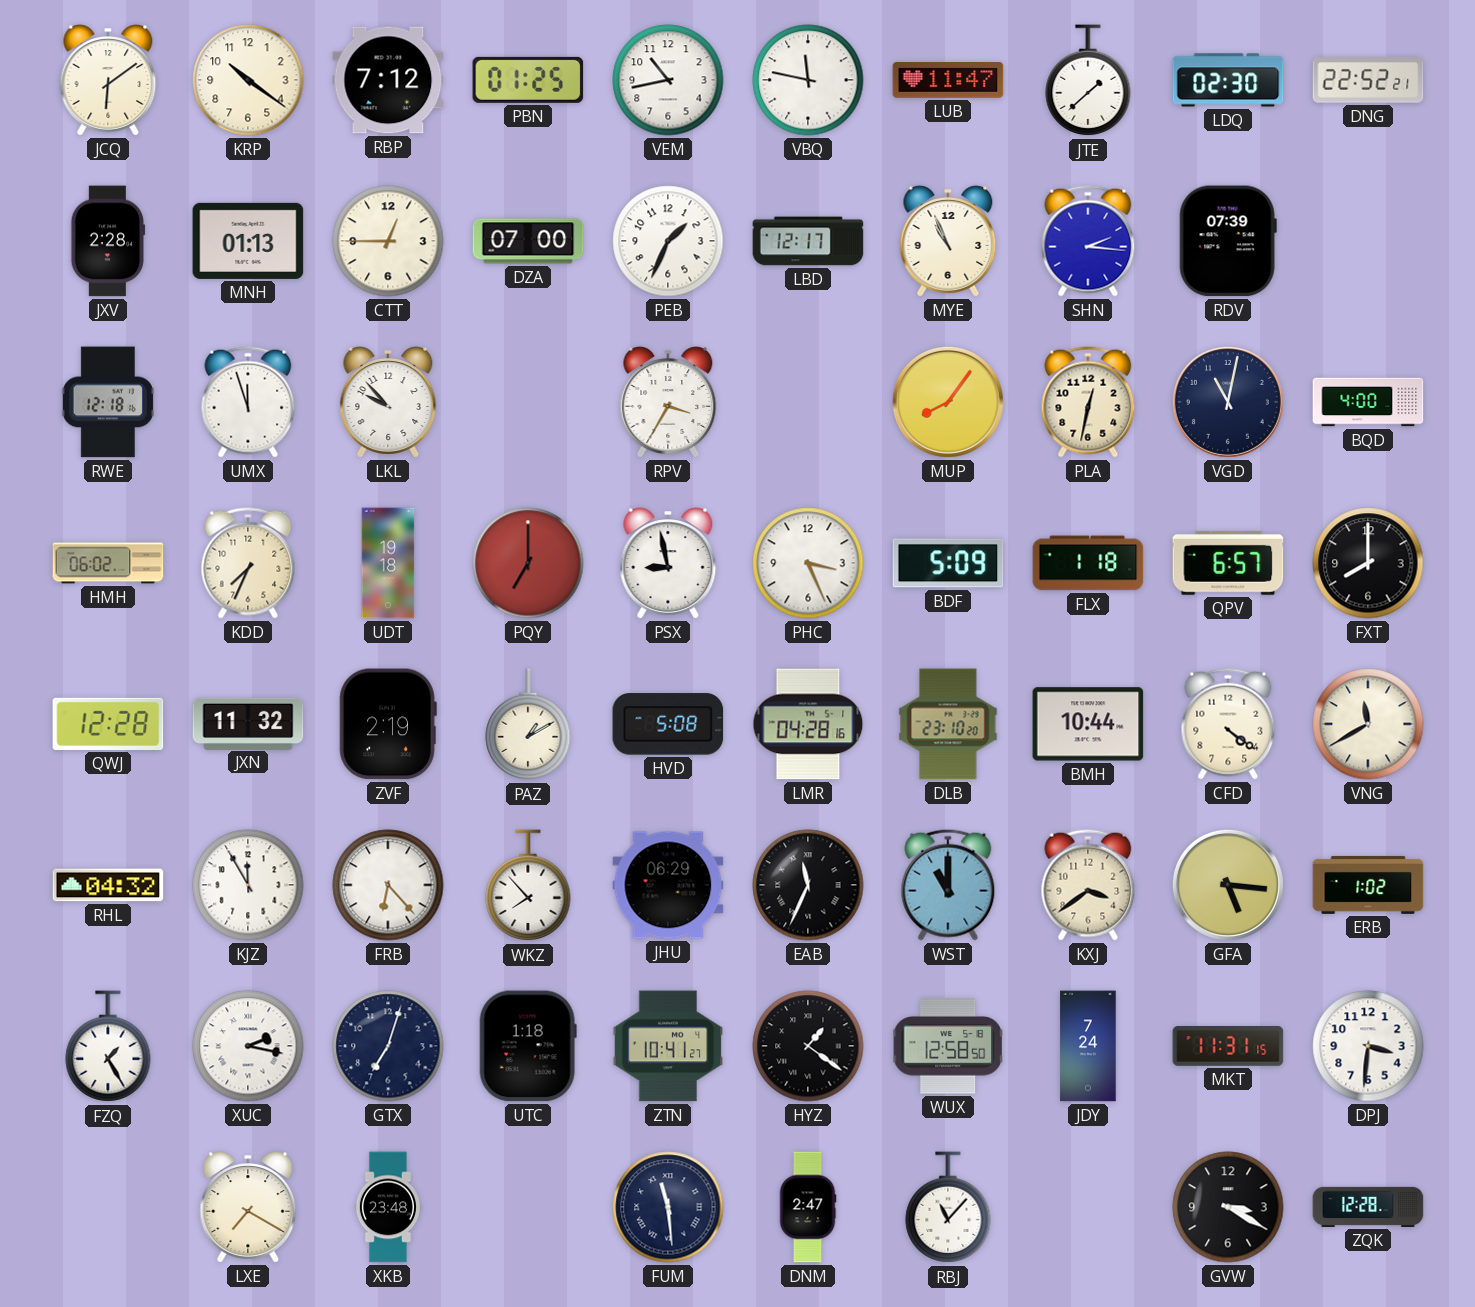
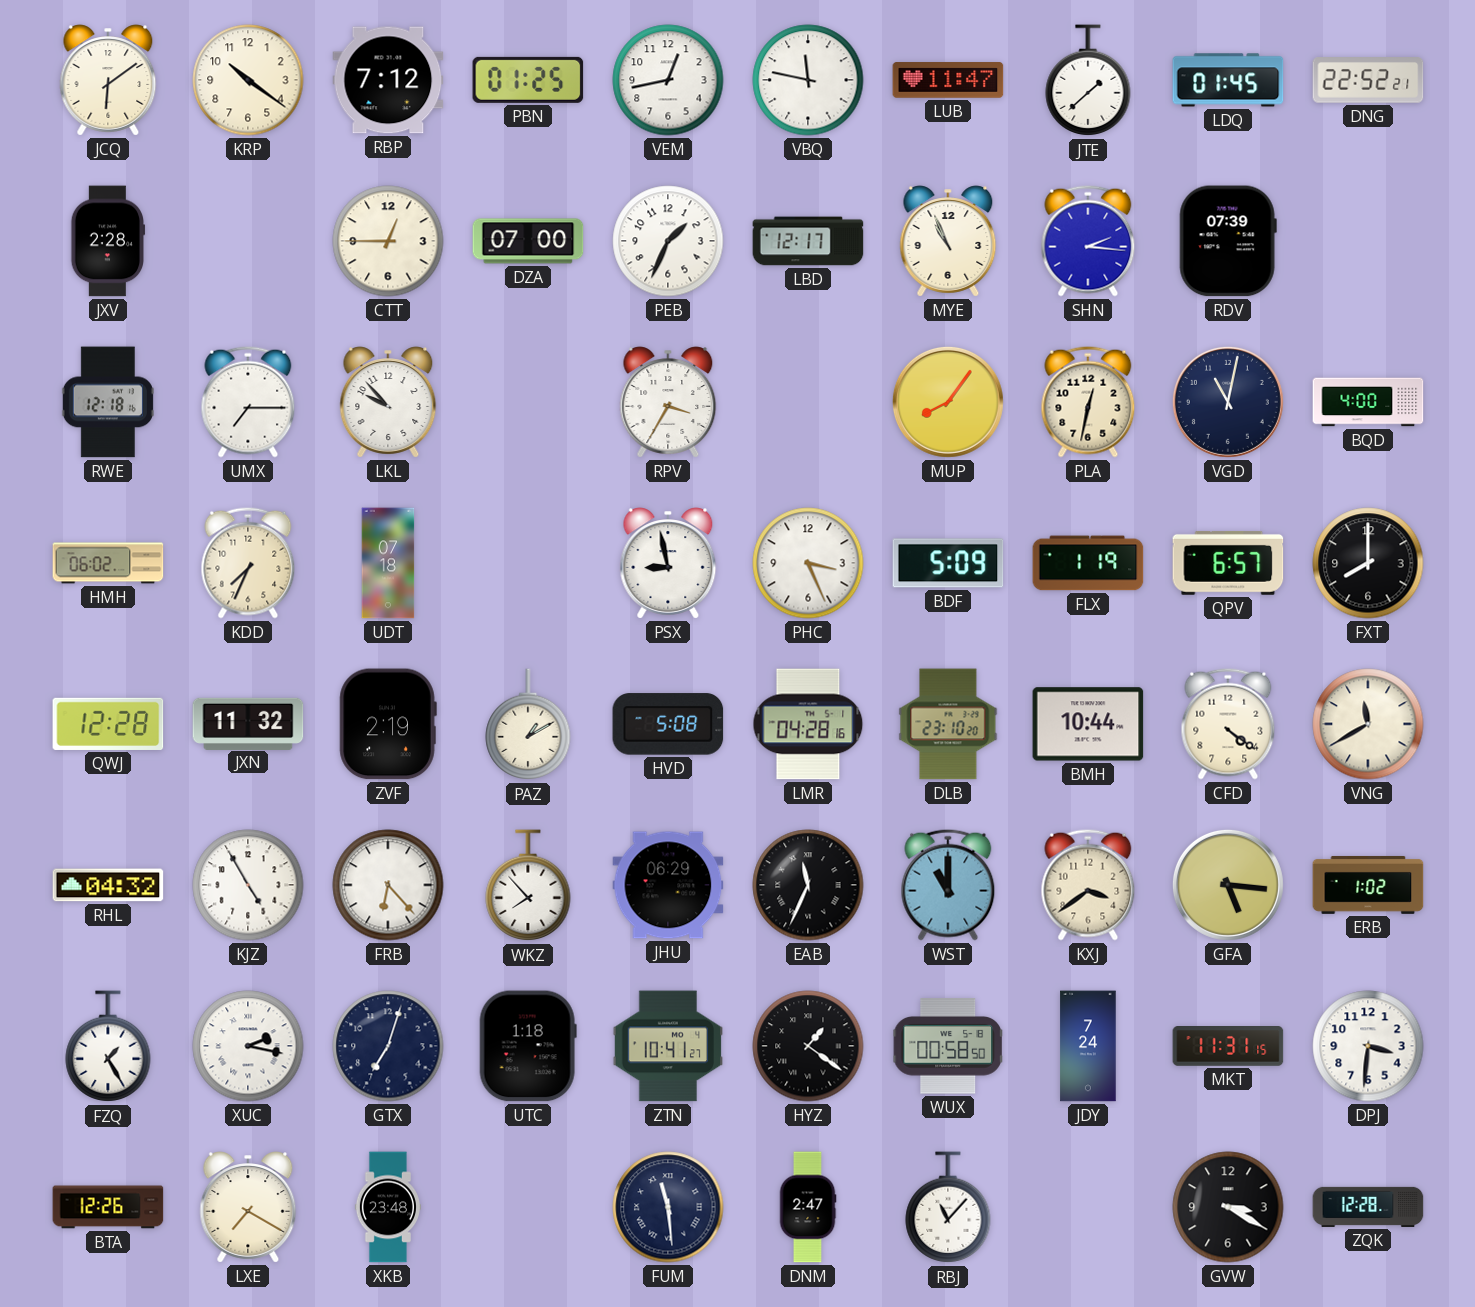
VEM: 10:43 -> 12:43 (668, 80)
LDQ: 02:30 -> 01:45 (1228, 80)
MNH: 01:13 -> none (248, 241)
UMX: 11:57 -> 7:15 (248, 402)
UDT: 19:18 -> 07:18 (388, 563)
PQY: 7:00 -> none (528, 563)
FLX: 1:18 -> 1:19 (1088, 563)
KJZ: 11:55 -> 4:55 (248, 885)
WUX: 12:58 -> 00:58 (948, 1046)
BTA: none -> 12:26 (108, 1207)
